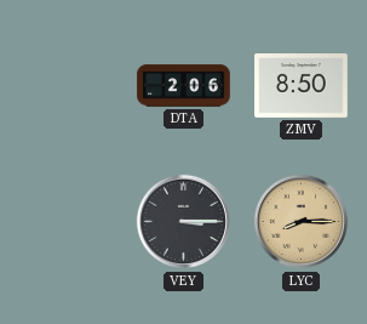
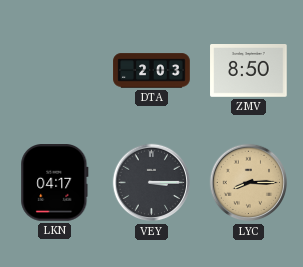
DTA: 2:06 -> 2:03 (152, 71)
LKN: none -> 04:17 (55, 183)
